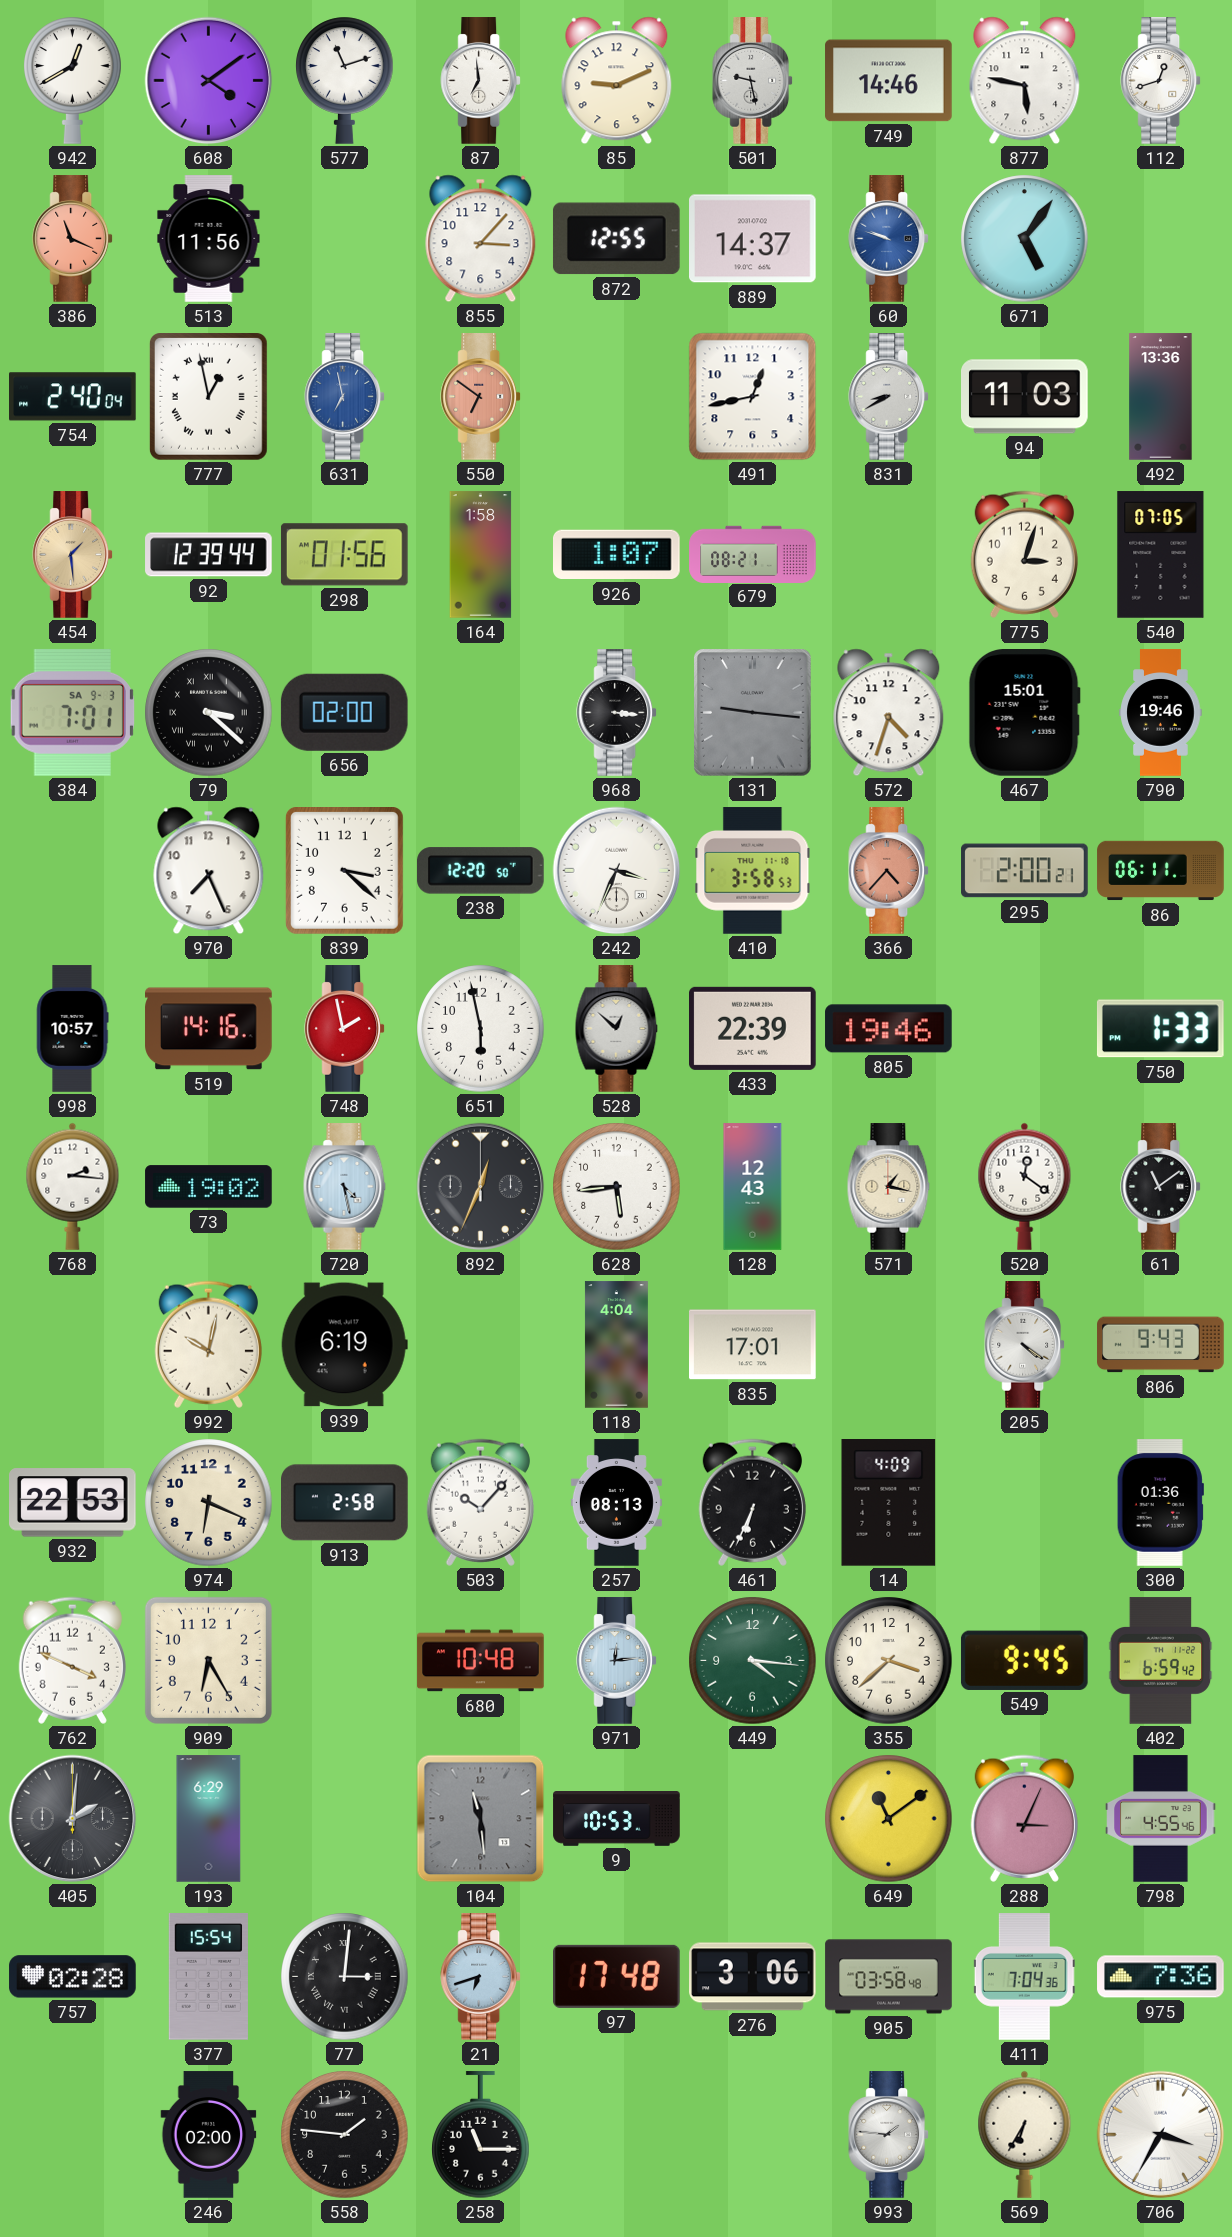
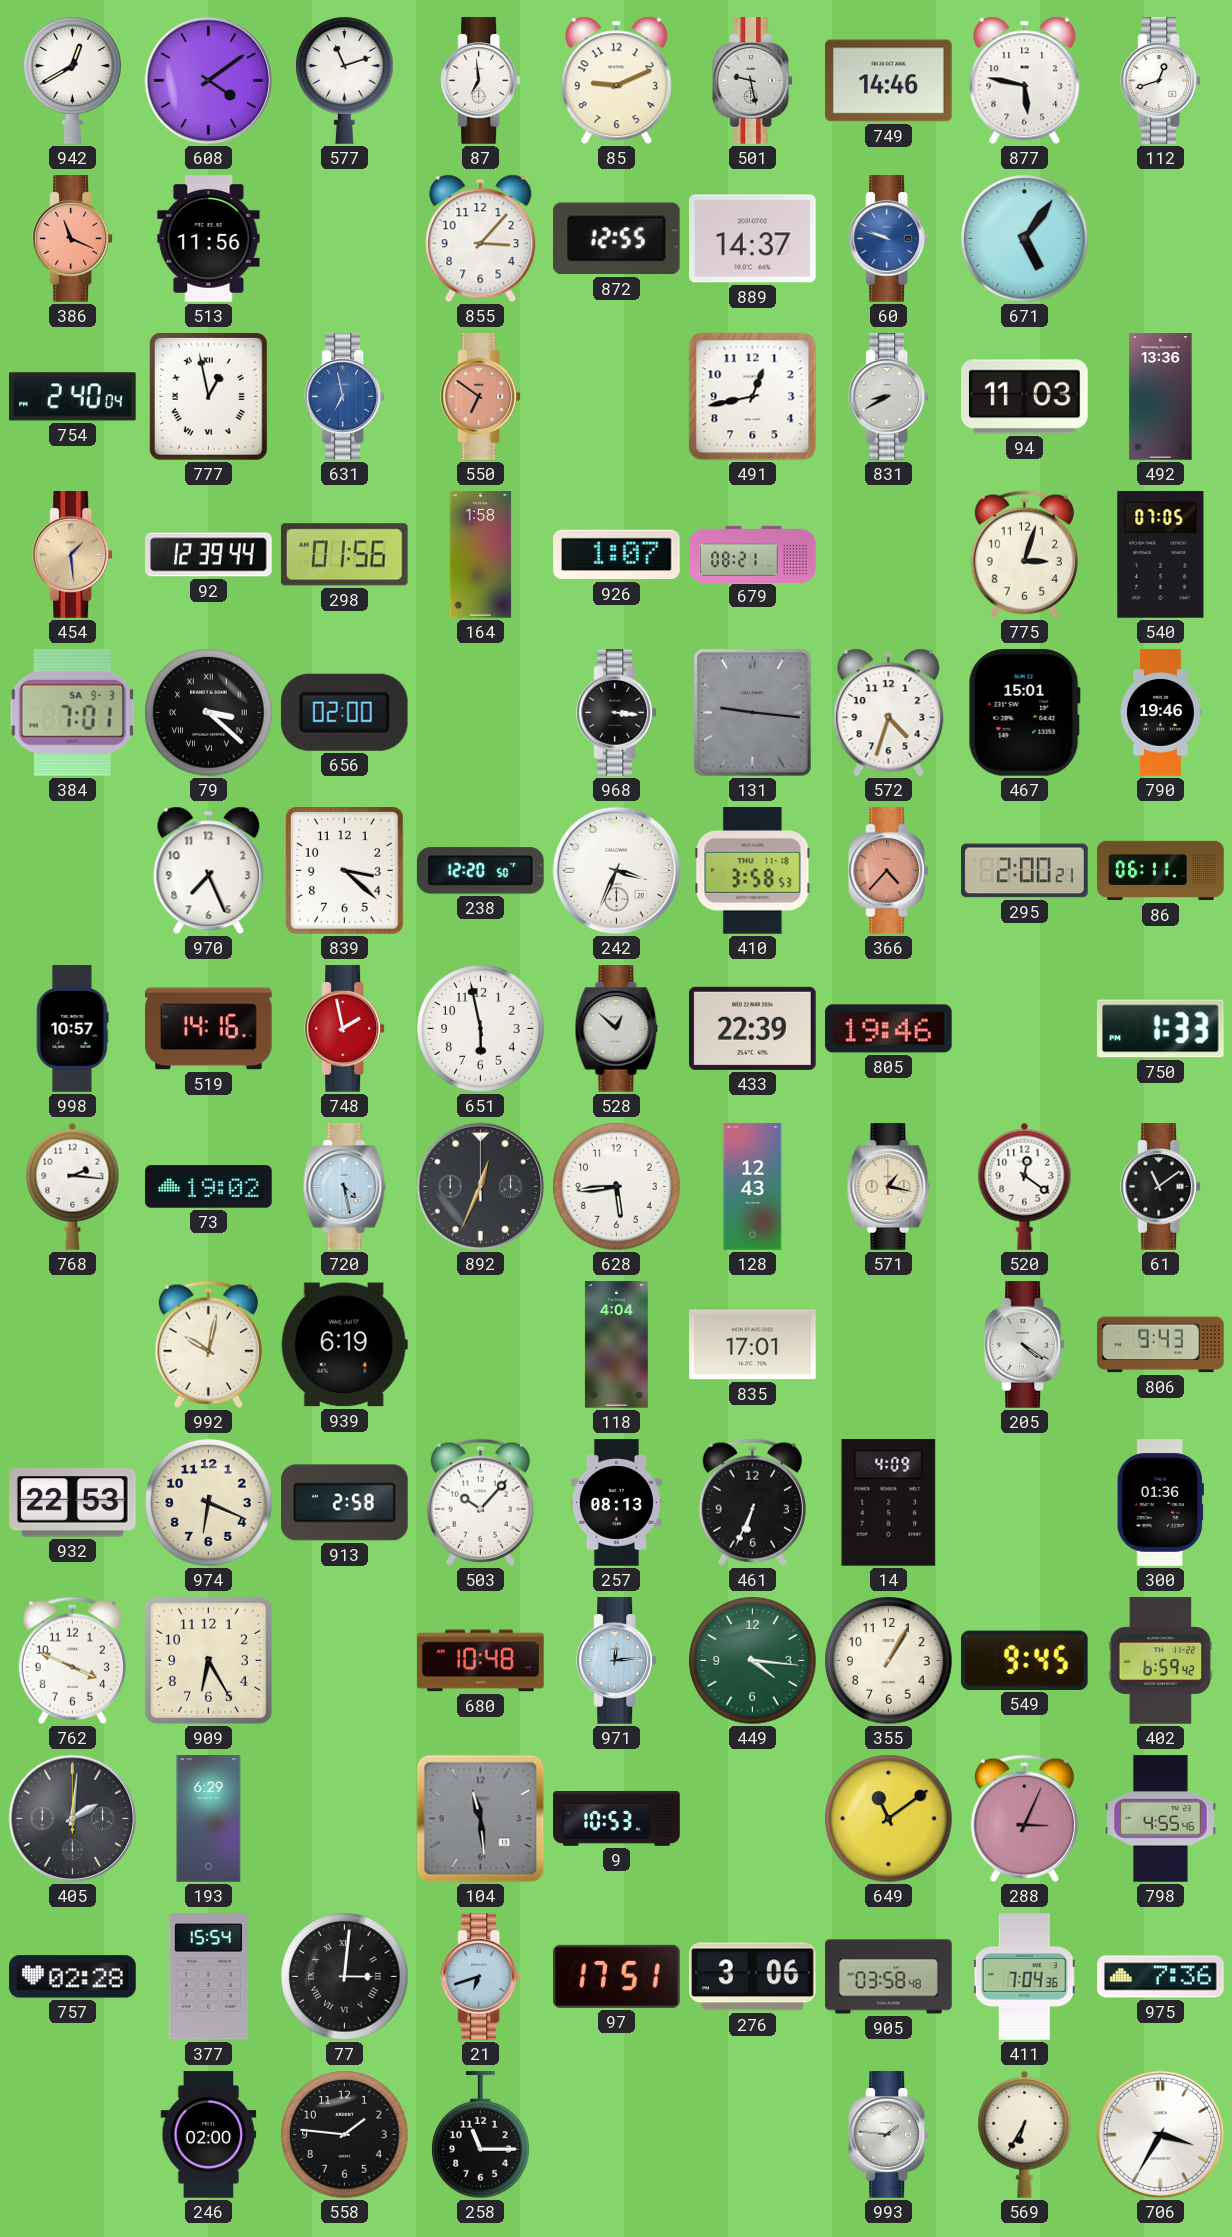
355: 3:38 -> 1:05 (889, 1661)
97: 17:48 -> 17:51 (617, 1976)
